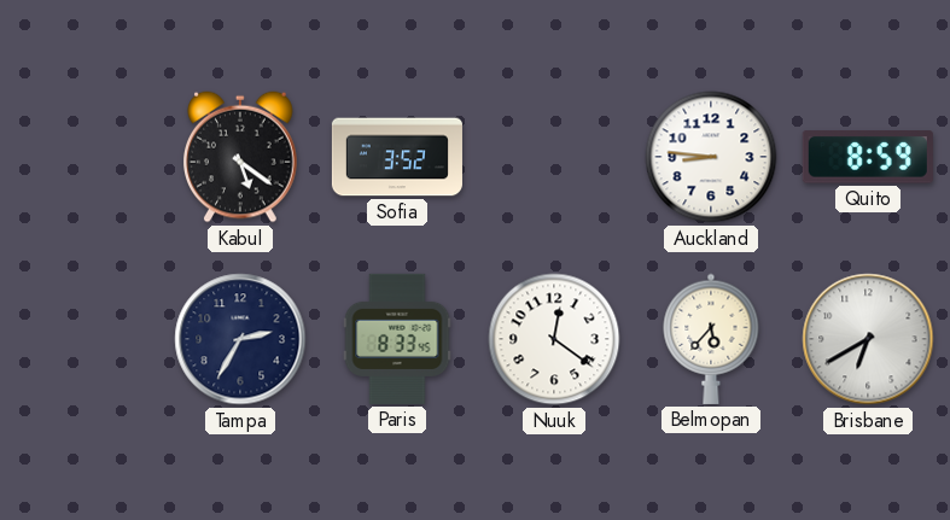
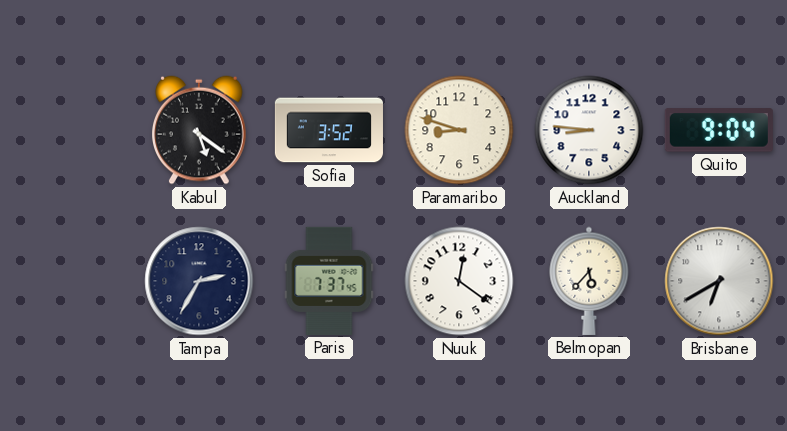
Paramaribo: none -> 8:48 (459, 130)
Quito: 8:59 -> 9:04 (719, 130)
Paris: 8:33 -> 7:37 (329, 281)
